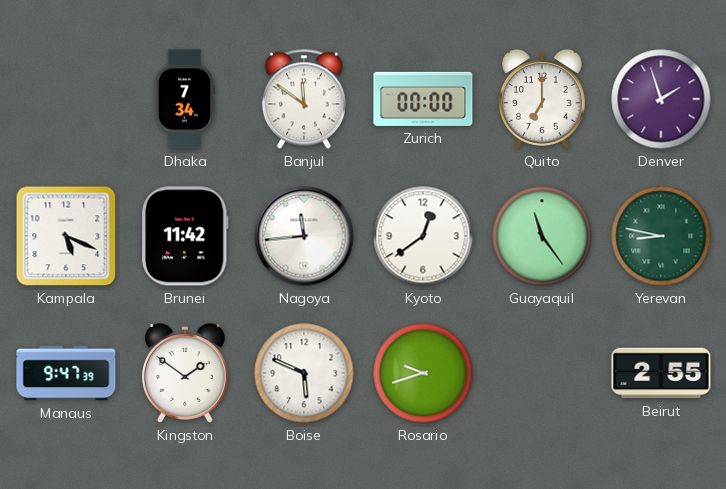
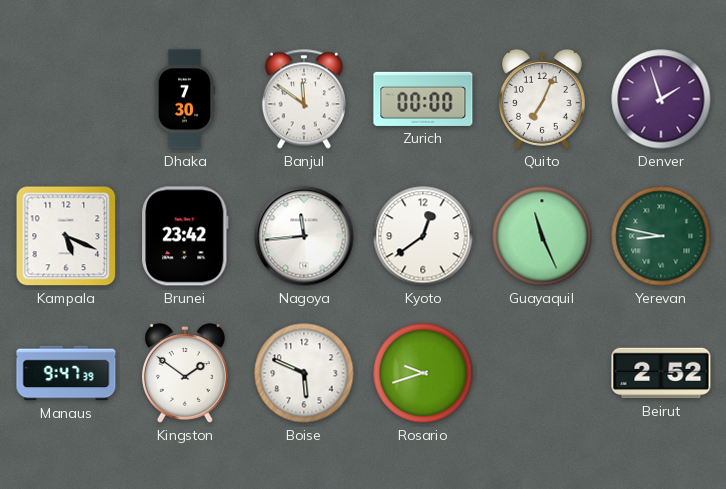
Dhaka: 7:34 -> 7:30 (185, 99)
Quito: 7:00 -> 7:04 (542, 99)
Brunei: 11:42 -> 23:42 (185, 236)
Guayaquil: 11:24 -> 11:26 (542, 236)
Beirut: 2:55 -> 2:52 (661, 373)
